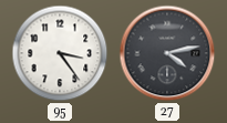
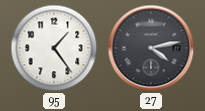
95: 3:24 -> 1:24 (54, 48)
